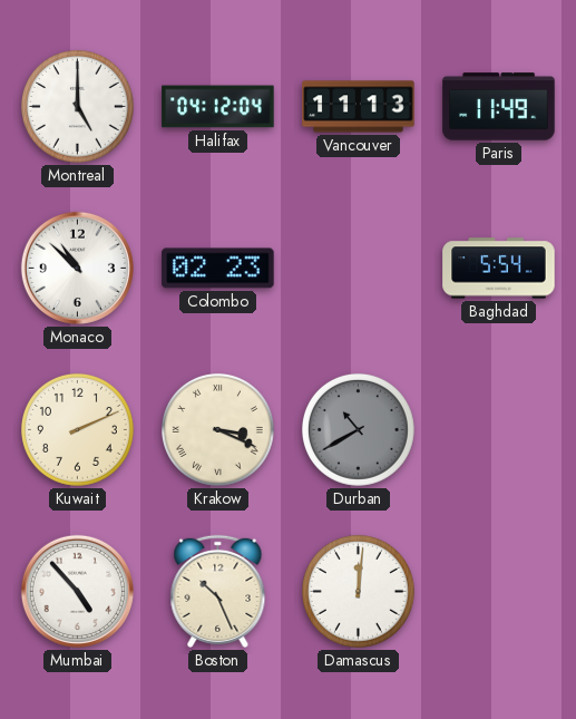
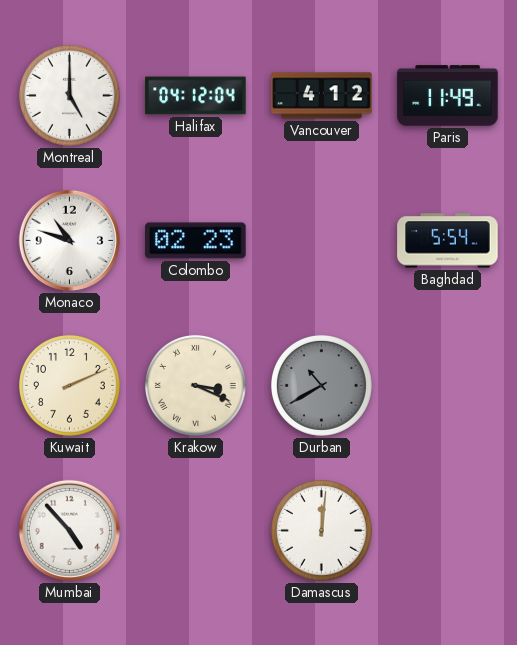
Vancouver: 11:13 -> 4:12 (322, 96)
Monaco: 10:52 -> 10:48 (69, 240)
Boston: 10:26 -> none (218, 591)
